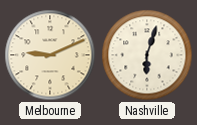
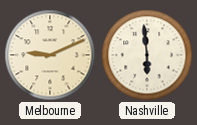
Nashville: 6:03 -> 5:59 (147, 55)
